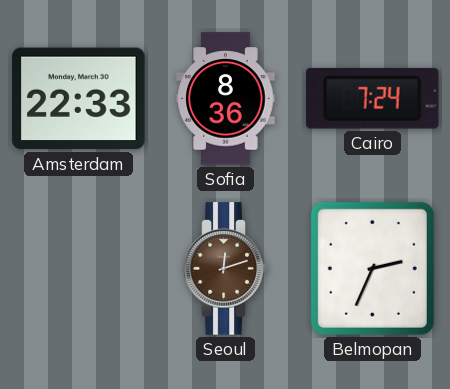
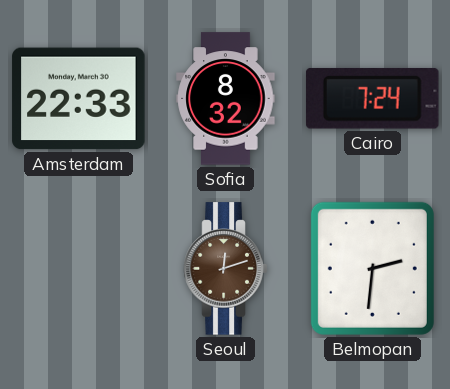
Sofia: 8:36 -> 8:32 (226, 99)
Belmopan: 2:34 -> 2:31 (372, 268)
